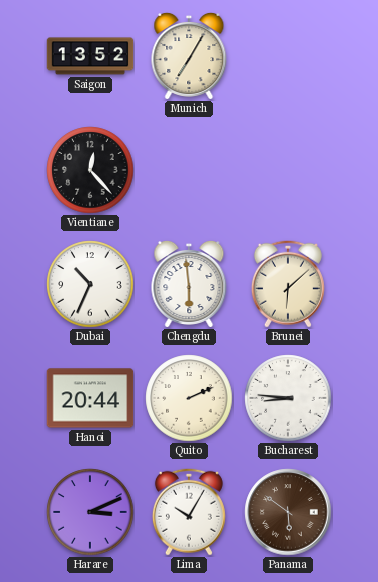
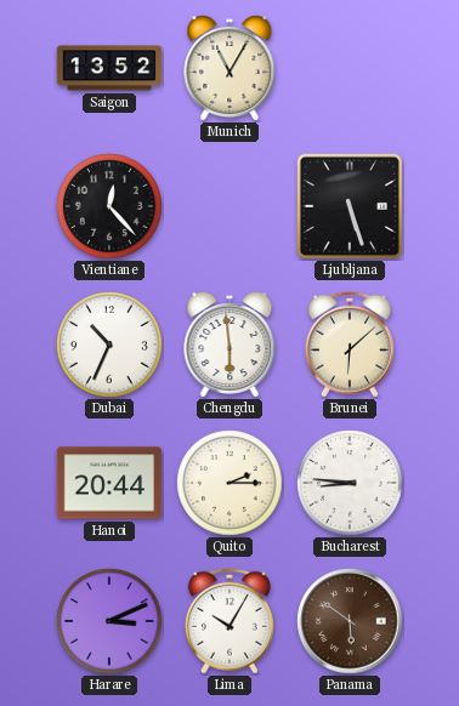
Munich: 7:05 -> 11:05 (229, 68)
Ljubljana: none -> 5:27 (350, 206)
Quito: 2:11 -> 2:15 (229, 483)
